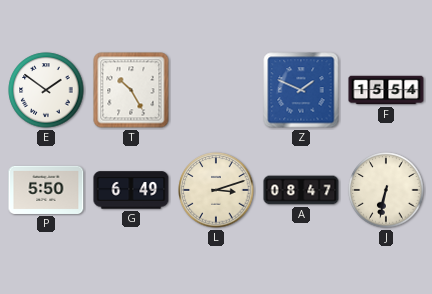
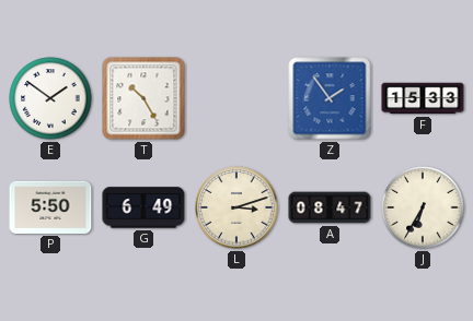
Z: 1:49 -> 1:54 (330, 98)
F: 15:54 -> 15:33 (423, 98)
J: 6:32 -> 6:35 (423, 207)
